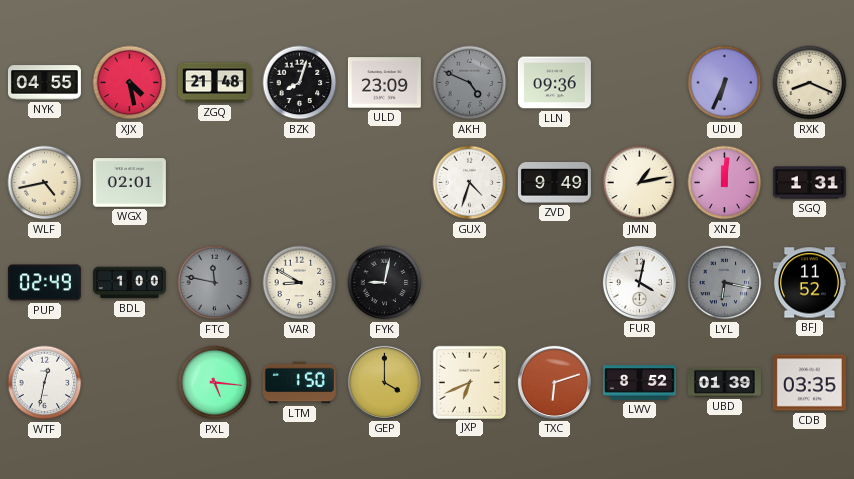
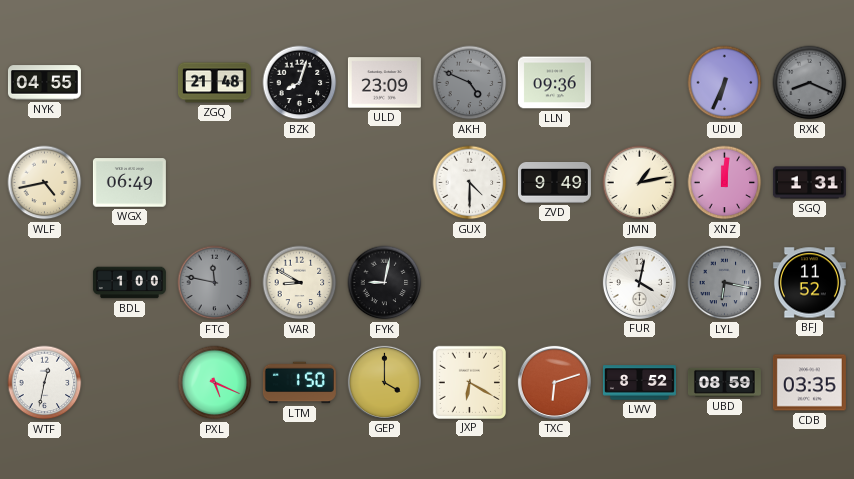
XJX: 4:28 -> none (130, 83)
RXK dial: cream -> grey (810, 83)
WGX: 02:01 -> 06:49 (129, 183)
GUX: 4:33 -> 4:30 (470, 183)
PUP: 02:49 -> none (44, 283)
PXL: 5:16 -> 5:19 (215, 383)
JXP: 6:41 -> 6:20 (469, 382)
UBD: 01:39 -> 08:59 (724, 382)
